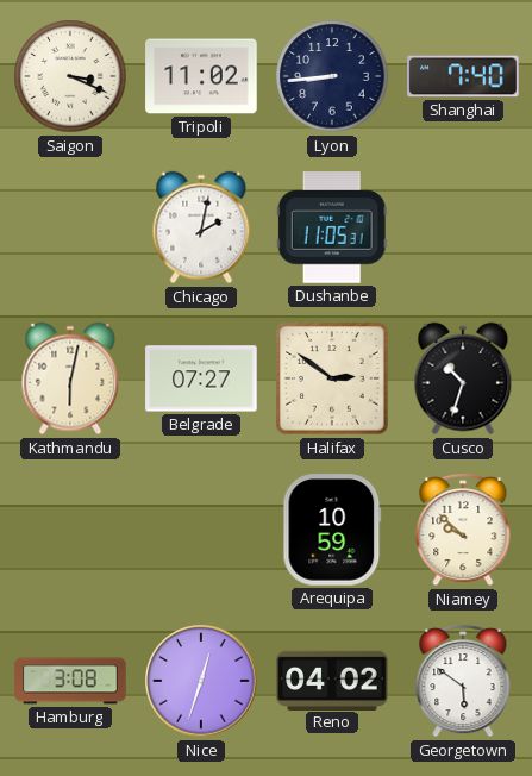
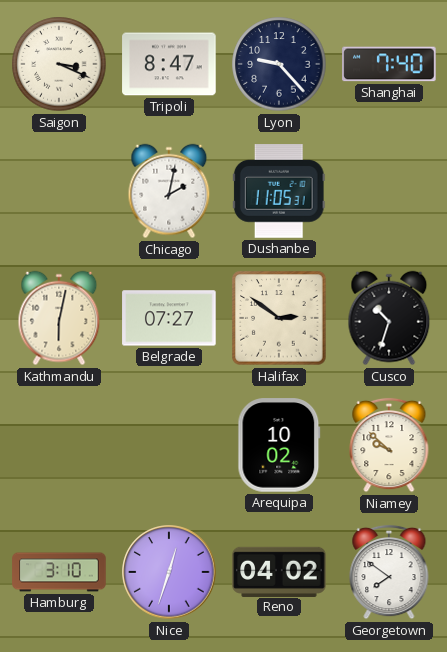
Tripoli: 11:02 -> 8:47 (169, 64)
Lyon: 8:44 -> 9:23 (279, 64)
Arequipa: 10:59 -> 10:02 (279, 445)
Hamburg: 3:08 -> 3:10 (59, 572)
Georgetown: 5:51 -> 7:51 (389, 572)
